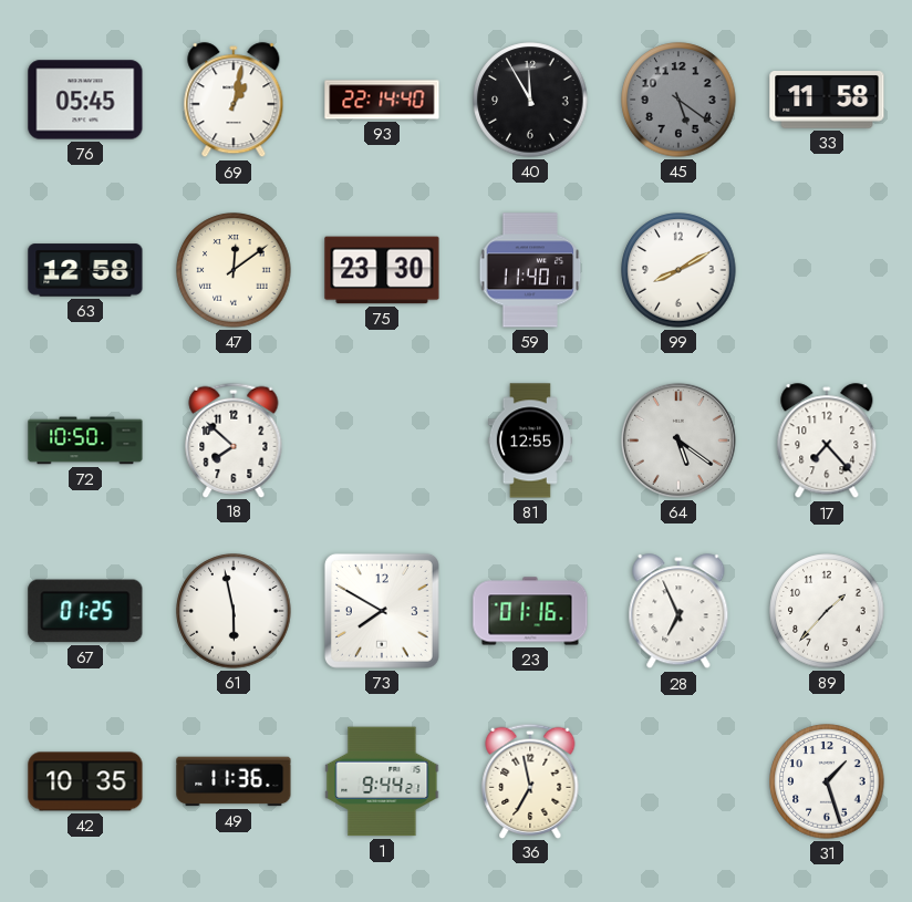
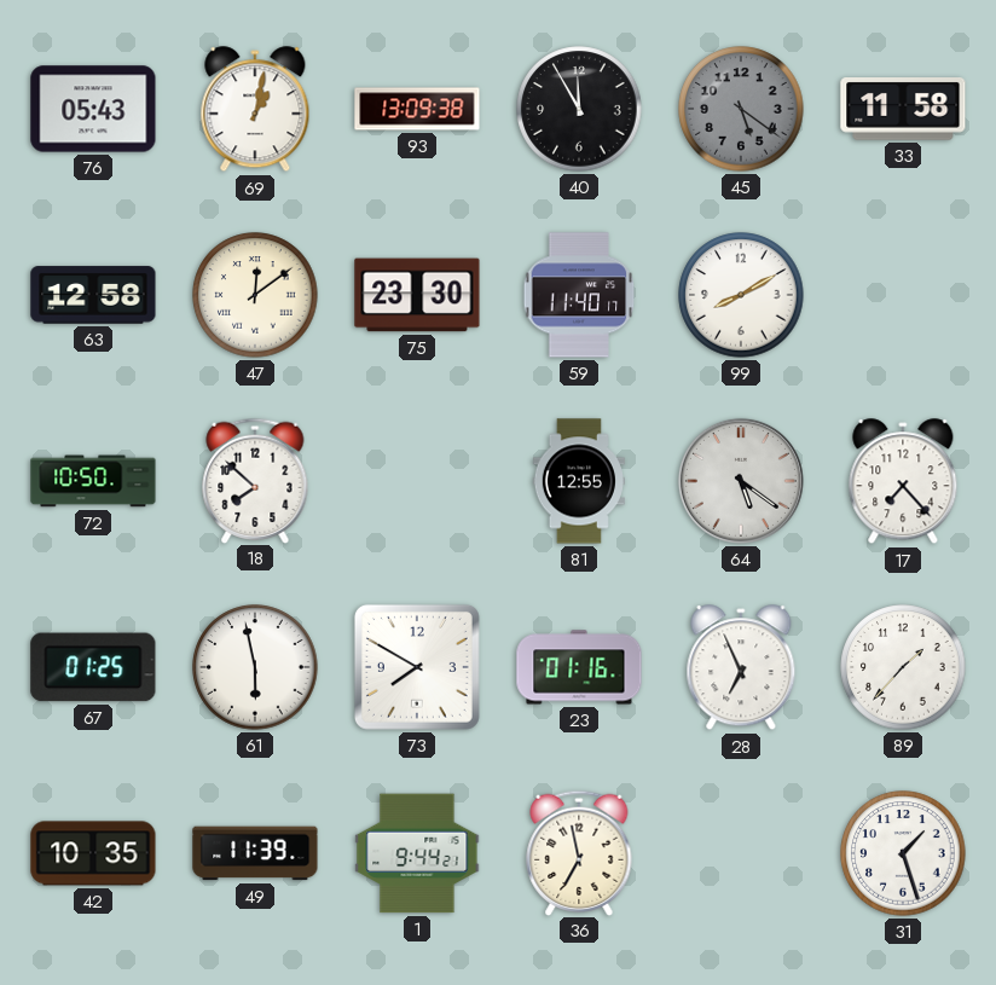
76: 05:45 -> 05:43 (93, 109)
93: 22:14 -> 13:09 (417, 109)
49: 11:36 -> 11:39 (255, 853)
